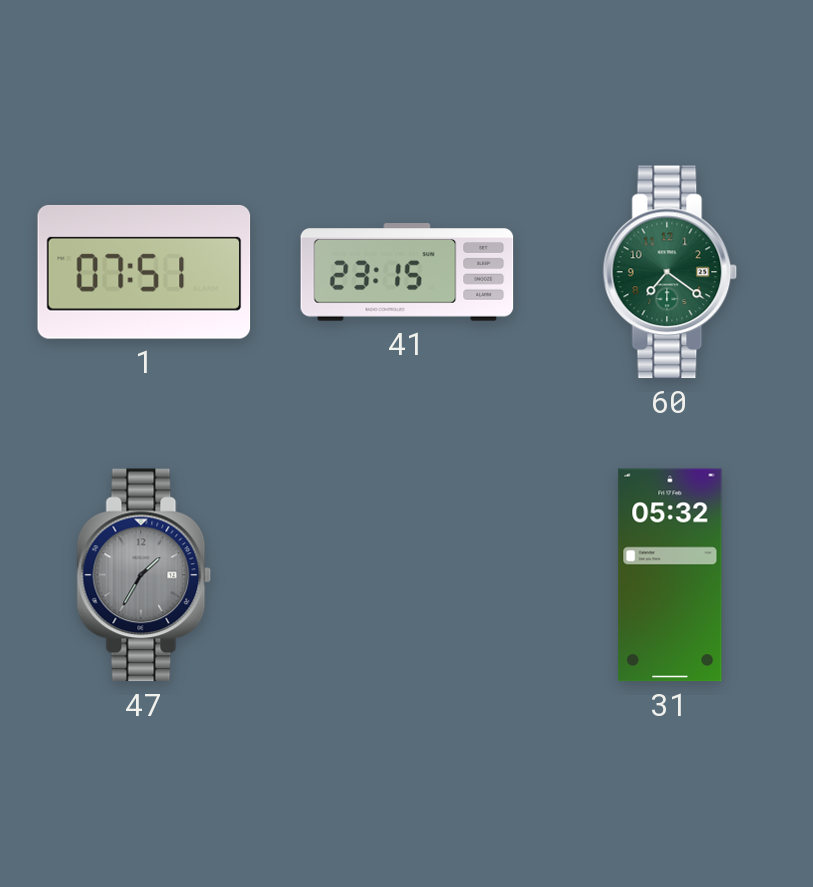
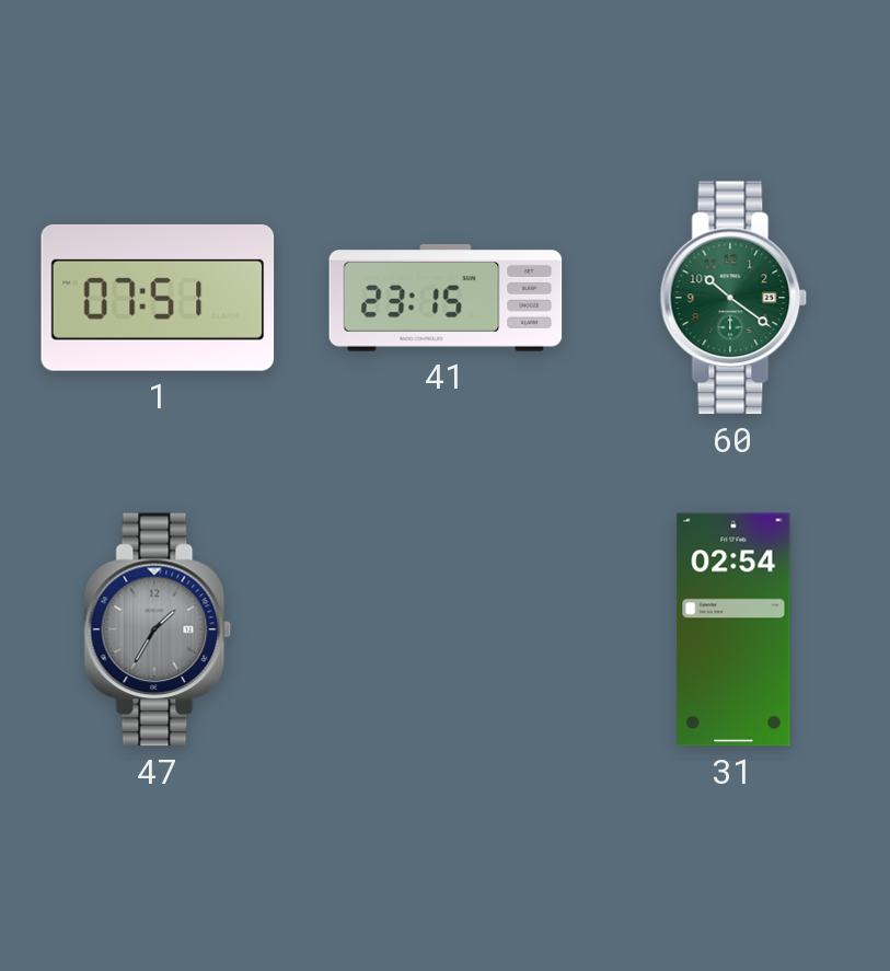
60: 7:21 -> 10:21 (733, 298)
31: 05:32 -> 02:54 (733, 629)
